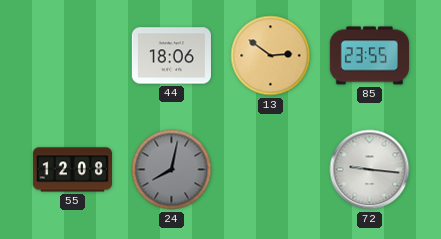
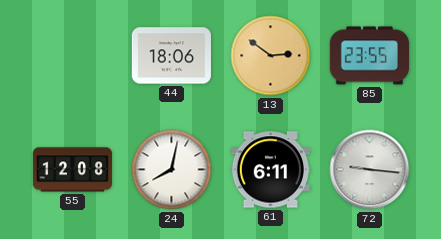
24 dial: grey -> white (172, 170)
61: none -> 6:11 (270, 170)
